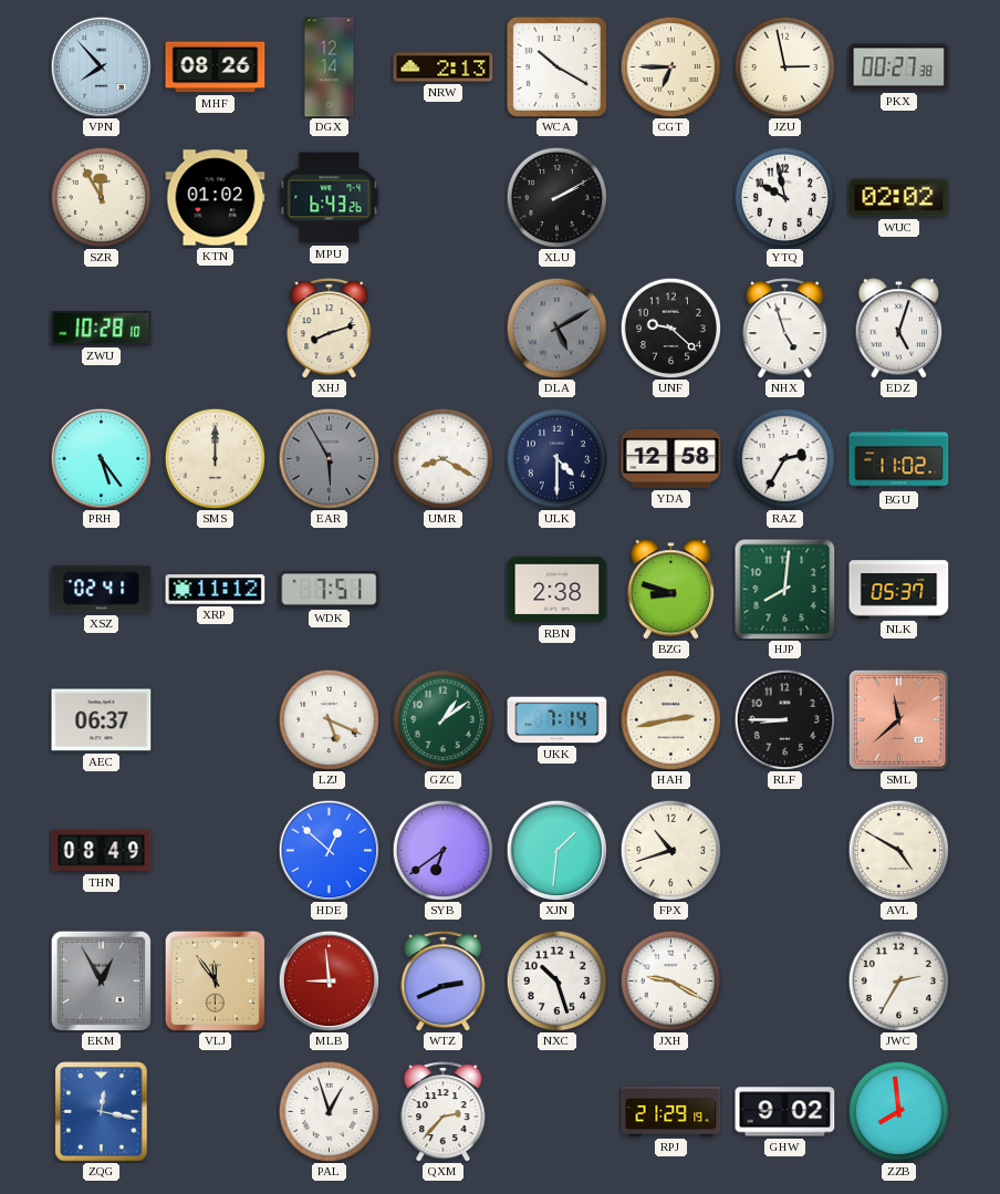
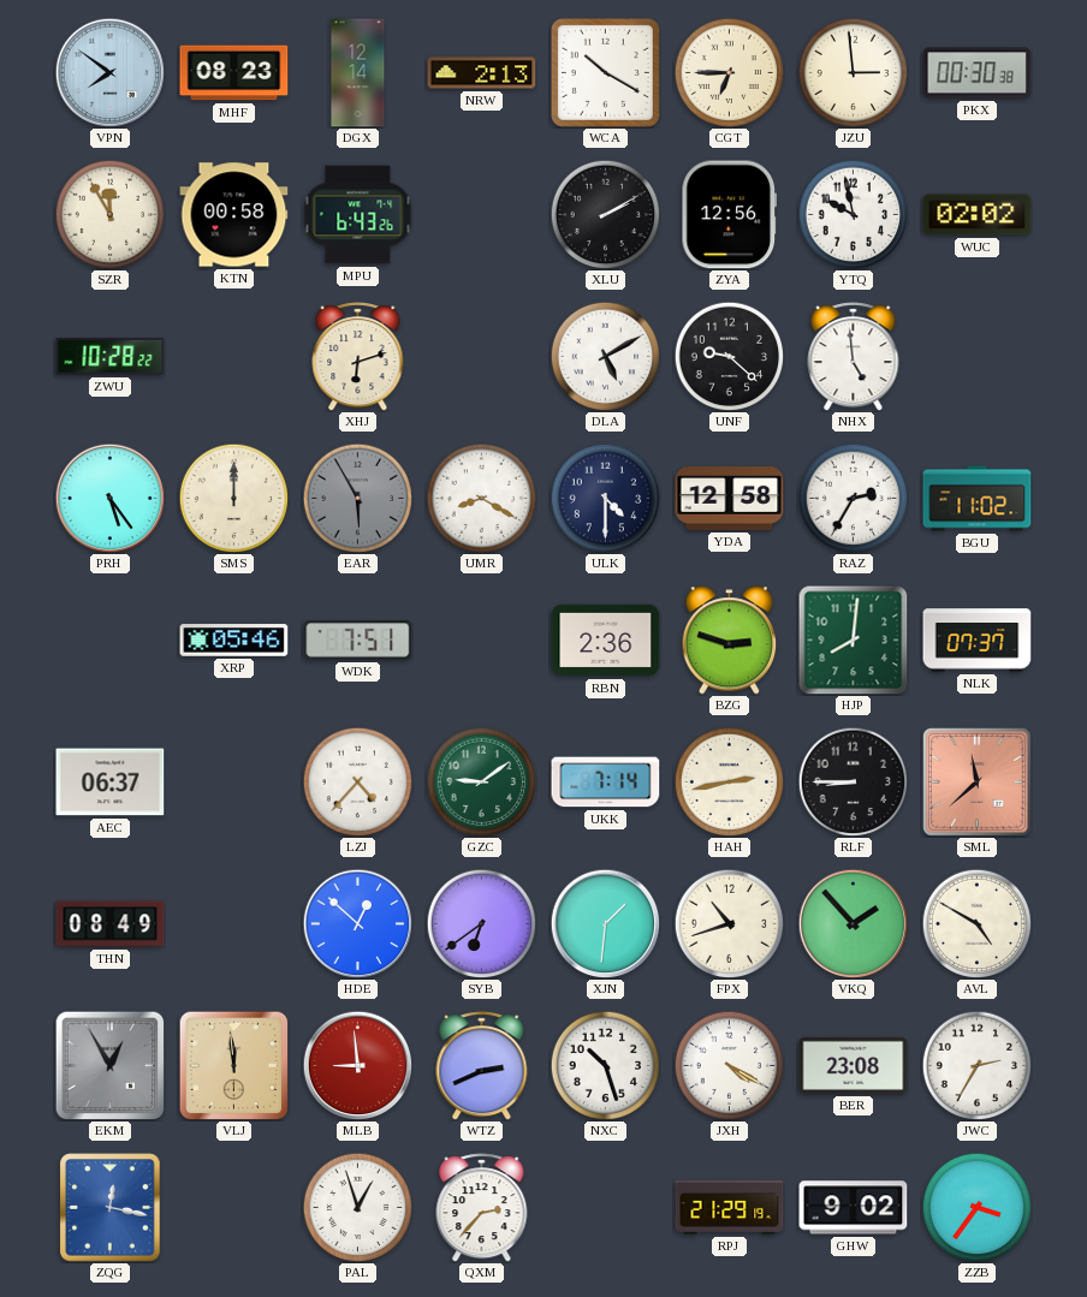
VPN: 7:53 -> 7:51 (109, 72)
MHF: 08:26 -> 08:23 (234, 73)
JZU: 2:58 -> 2:59 (853, 72)
PKX: 00:27 -> 00:30 (978, 73)
KTN: 01:02 -> 00:58 (234, 215)
ZYA: none -> 12:56 (730, 215)
ZWU: 10:28:10 -> 10:28:22 (111, 357)
XHJ: 8:12 -> 6:12 (358, 357)
DLA dial: grey -> white (605, 356)
NHX: 4:57 -> 4:59 (854, 357)
EDZ: 5:03 -> none (899, 329)
XSZ: 02:41 -> none (102, 590)
XRP: 11:12 -> 05:46 (234, 641)
RBN: 2:38 -> 2:36 (606, 641)
BZG: 8:48 -> 2:48 (730, 641)
NLK: 05:37 -> 07:37 (978, 641)
LZJ: 5:19 -> 4:37 (357, 781)
GZC: 1:09 -> 9:09 (481, 781)
VKQ: none -> 1:53 (853, 923)
VLJ: 11:54 -> 11:59 (233, 1065)
JXH: 9:20 -> 4:20 (729, 1065)
BER: none -> 23:08 (854, 1065)
ZZB: 7:59 -> 3:36 (976, 1207)
